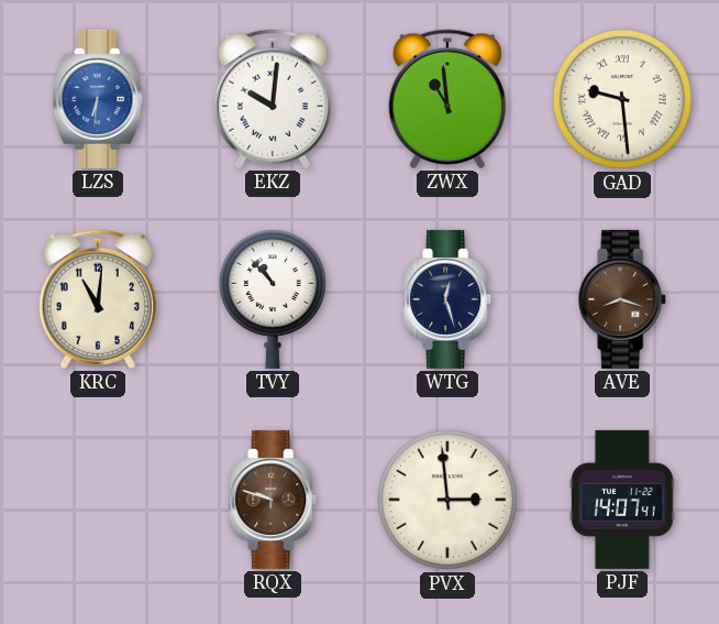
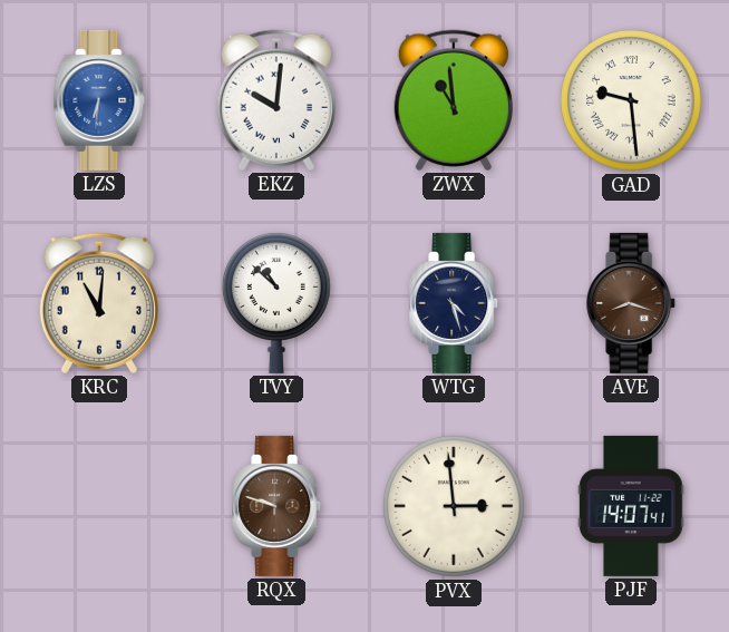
TVY: 10:53 -> 10:52 (276, 303)
WTG: 12:27 -> 4:27 (455, 303)
